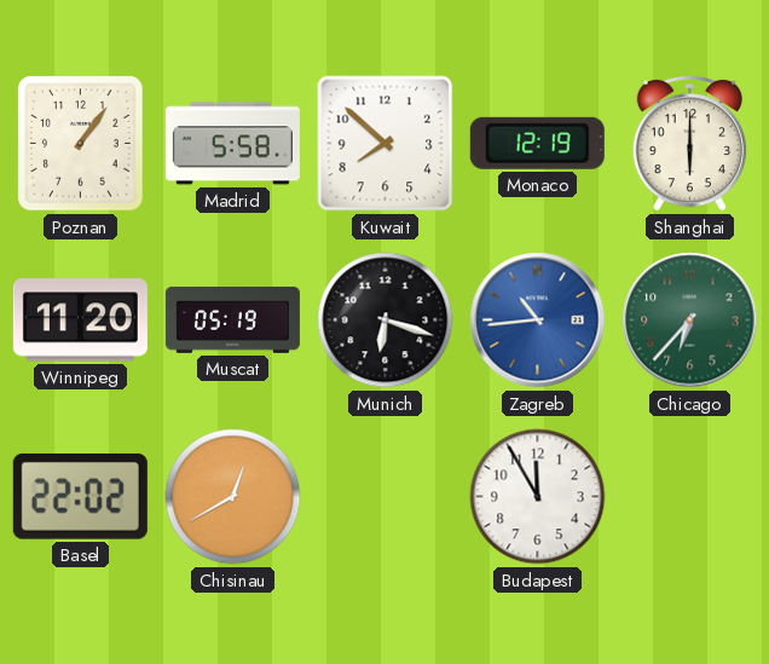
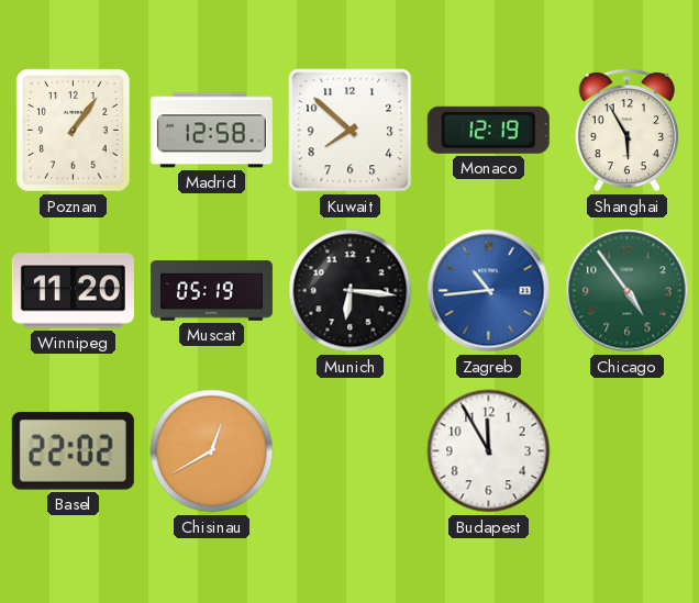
Madrid: 5:58 -> 12:58 (211, 131)
Shanghai: 6:00 -> 5:55 (626, 130)
Munich: 6:18 -> 6:16 (351, 291)
Chicago: 6:37 -> 4:54 (628, 291)
